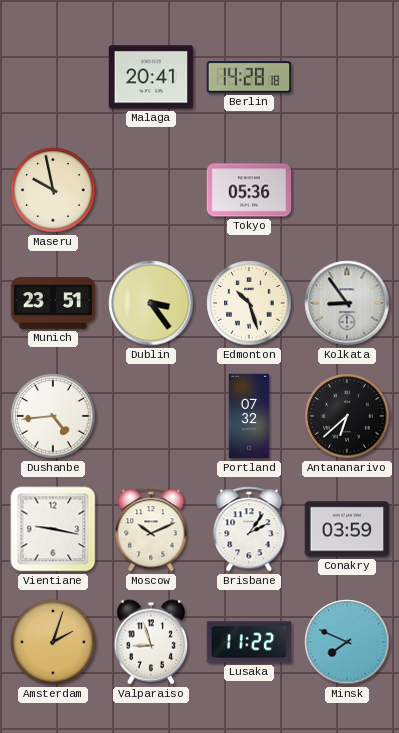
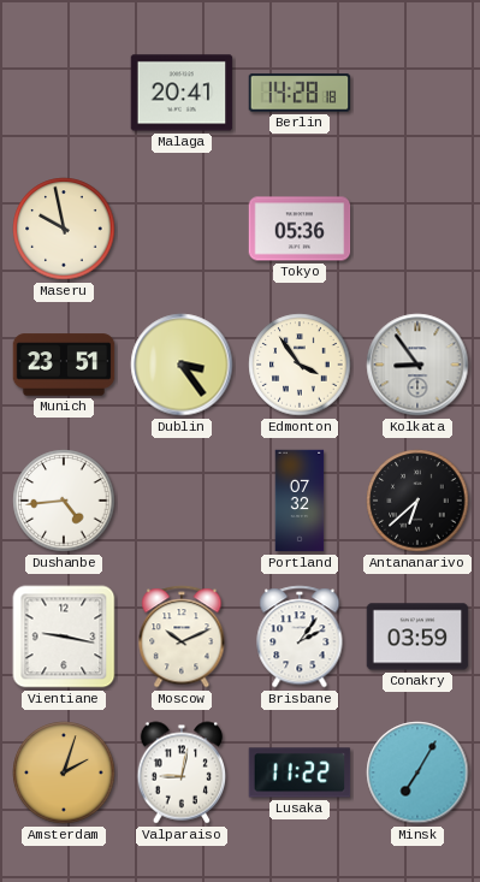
Edmonton: 10:27 -> 3:54 (300, 365)
Valparaiso: 8:57 -> 9:02 (182, 773)
Minsk: 7:49 -> 7:05 (417, 773)
